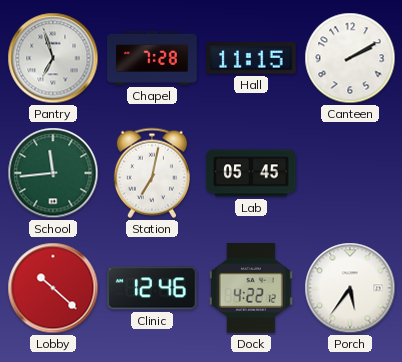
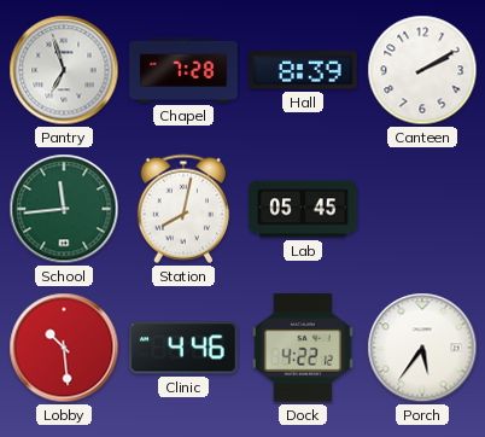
Hall: 11:15 -> 8:39 (303, 70)
Station: 7:02 -> 8:02 (183, 209)
Lobby: 10:22 -> 10:29 (64, 348)
Clinic: 12:46 -> 4:46 (183, 348)
